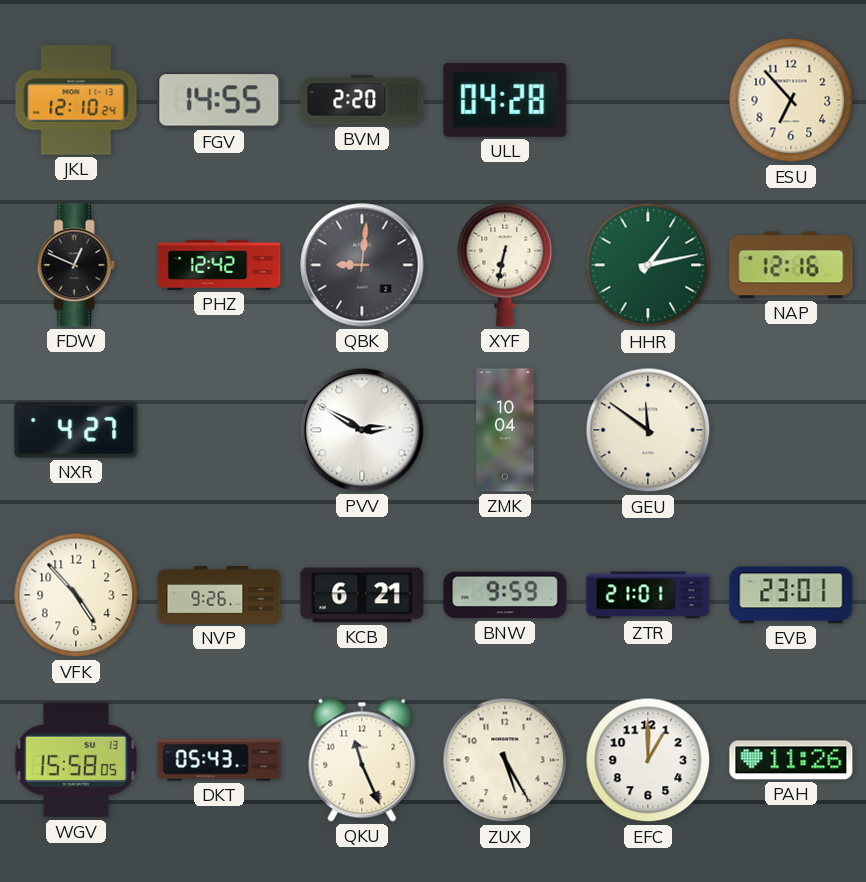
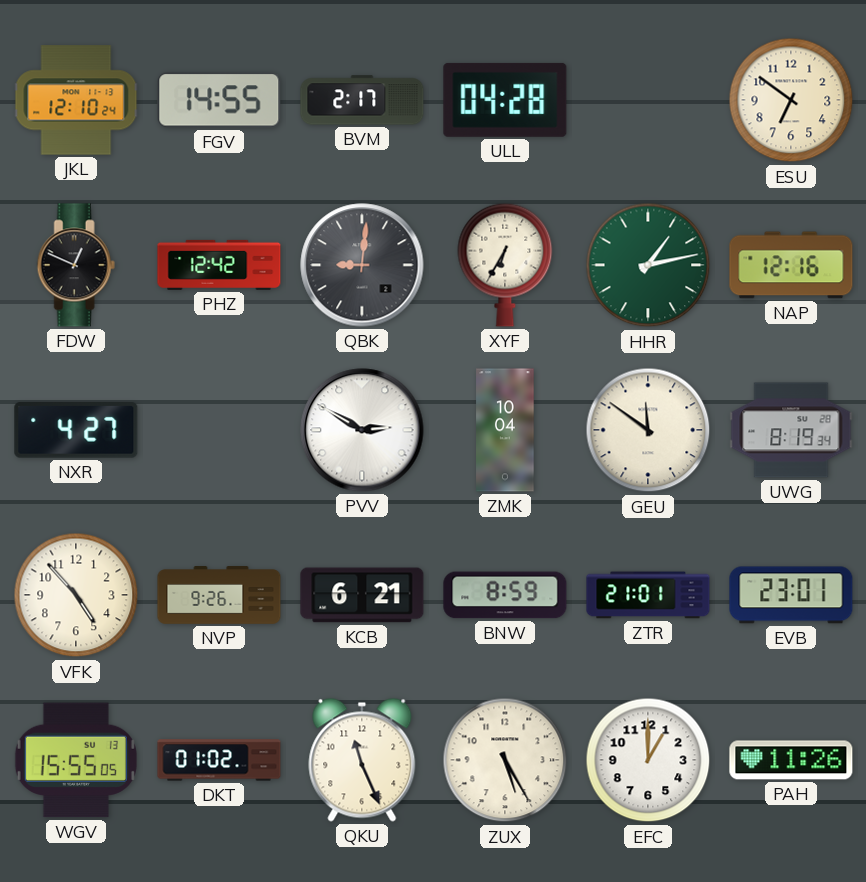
BVM: 2:20 -> 2:17 (362, 100)
ESU: 6:53 -> 6:51 (791, 100)
XYF: 6:32 -> 6:35 (505, 265)
UWG: none -> 8:19 (791, 430)
BNW: 9:59 -> 8:59 (505, 595)
WGV: 15:58 -> 15:55 (76, 760)
DKT: 05:43 -> 01:02 (219, 760)
